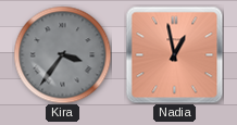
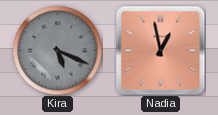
Kira: 3:36 -> 5:19 (57, 50)
